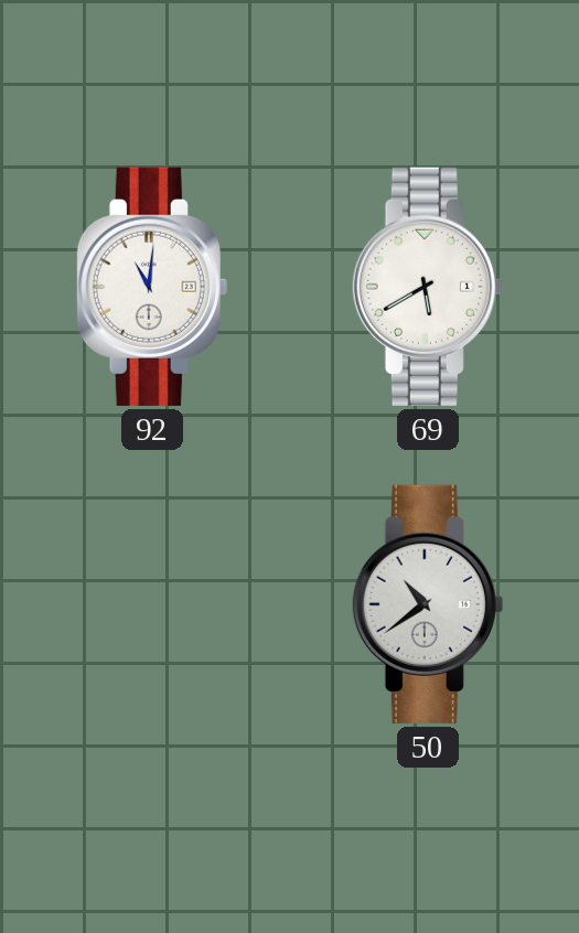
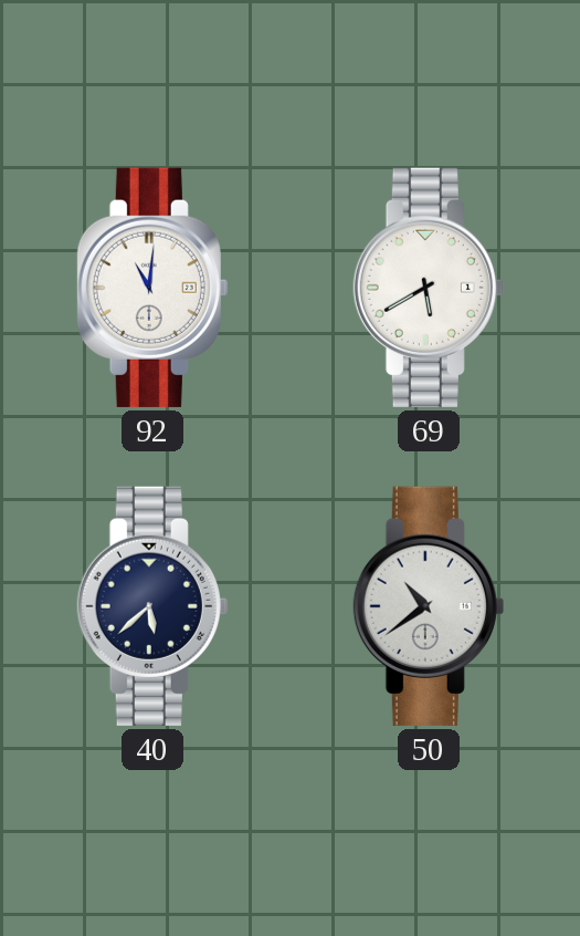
40: none -> 5:38 (152, 606)
